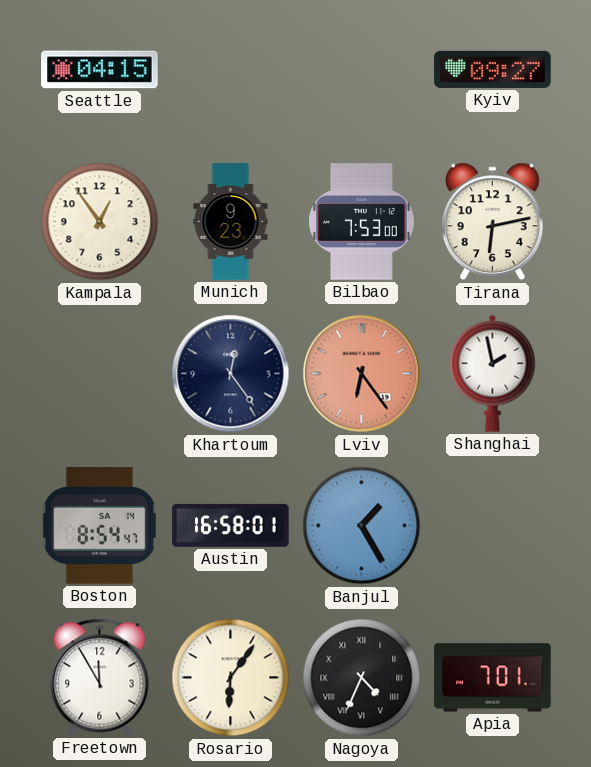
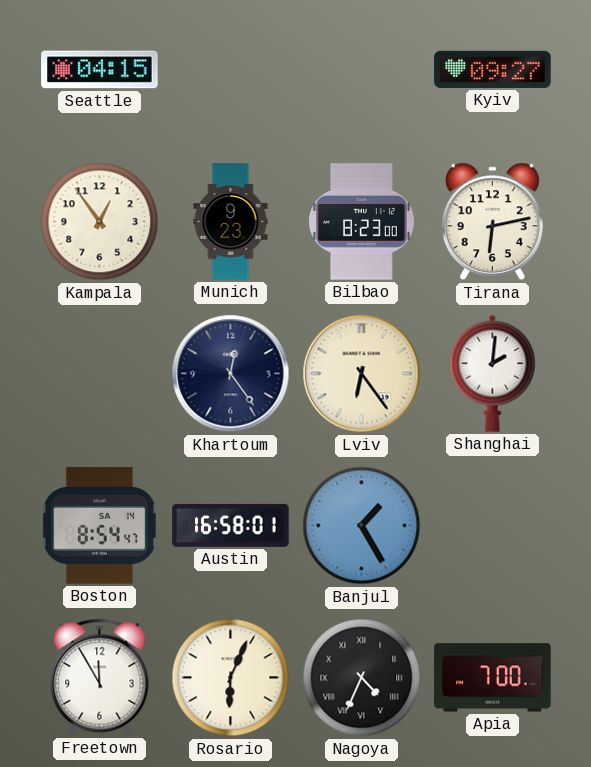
Bilbao: 7:53 -> 8:23 (361, 222)
Lviv dial: salmon -> cream (362, 374)
Shanghai: 1:58 -> 2:01 (493, 373)
Rosario: 6:06 -> 6:04 (231, 678)
Apia: 7:01 -> 7:00 (493, 678)
